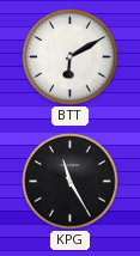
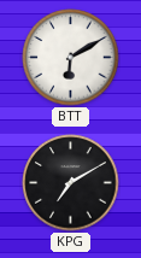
KPG: 11:25 -> 7:10 (71, 183)
